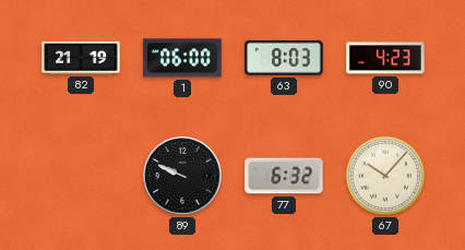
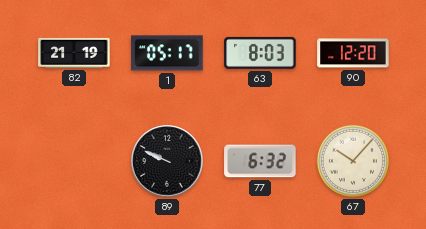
1: 06:00 -> 05:17 (167, 53)
90: 4:23 -> 12:20 (353, 53)
